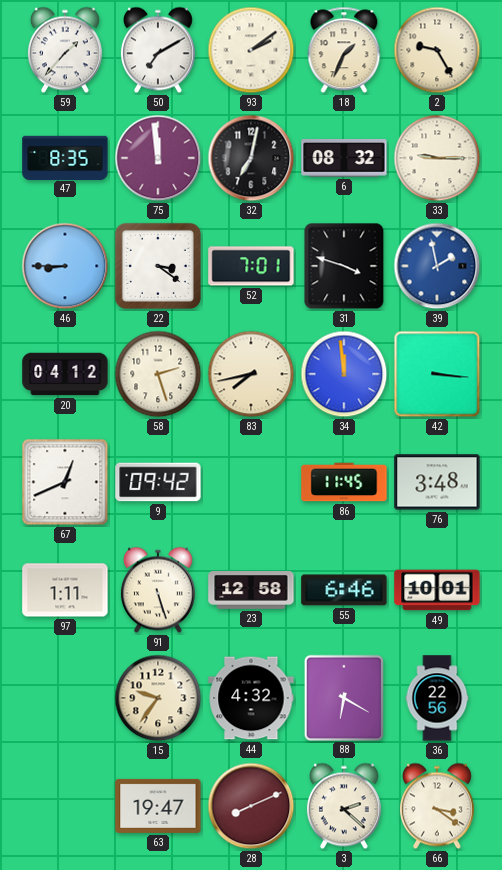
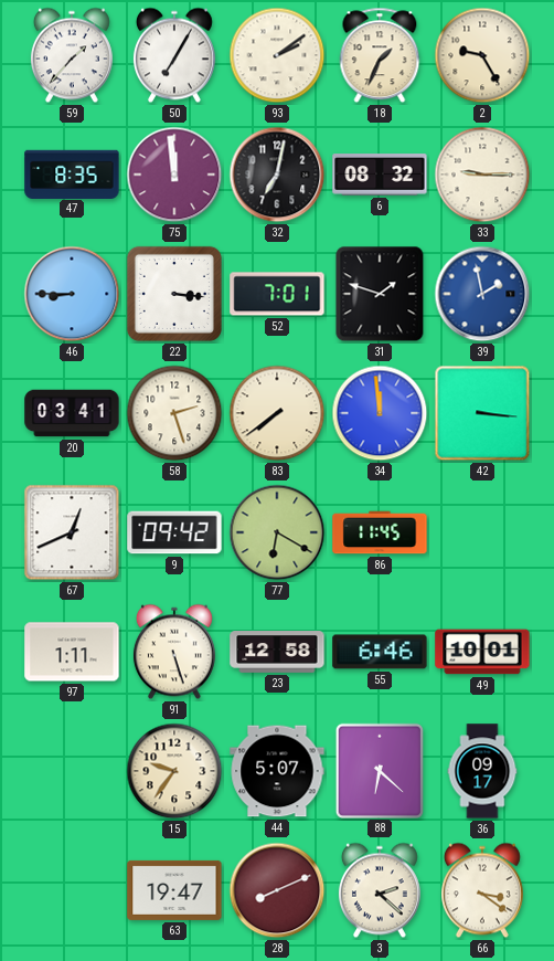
50: 7:10 -> 7:05 (174, 55)
22: 3:21 -> 3:16 (174, 294)
31: 3:48 -> 1:48 (380, 294)
20: 04:12 -> 03:41 (72, 413)
83: 7:43 -> 7:39 (277, 413)
77: none -> 6:20 (277, 532)
76: 3:48 -> none (437, 482)
44: 4:32 -> 5:07 (277, 771)
88: 6:20 -> 6:22 (379, 770)
36: 22:56 -> 09:17 (482, 771)
